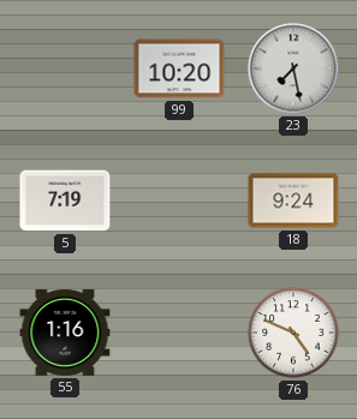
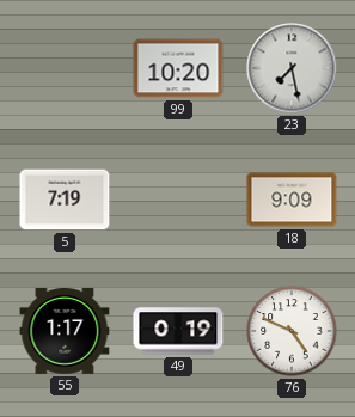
18: 9:24 -> 9:09 (292, 200)
55: 1:16 -> 1:17 (65, 331)
49: none -> 0:19 (178, 331)
